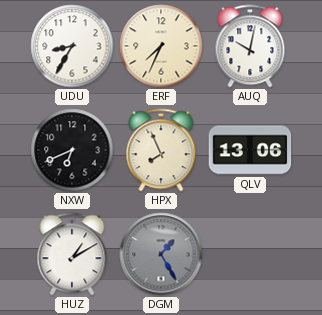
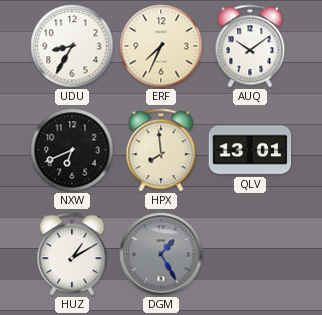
AUQ: 10:02 -> 10:09 (250, 46)
HPX: 7:56 -> 7:59 (161, 150)
QLV: 13:06 -> 13:01 (250, 150)
